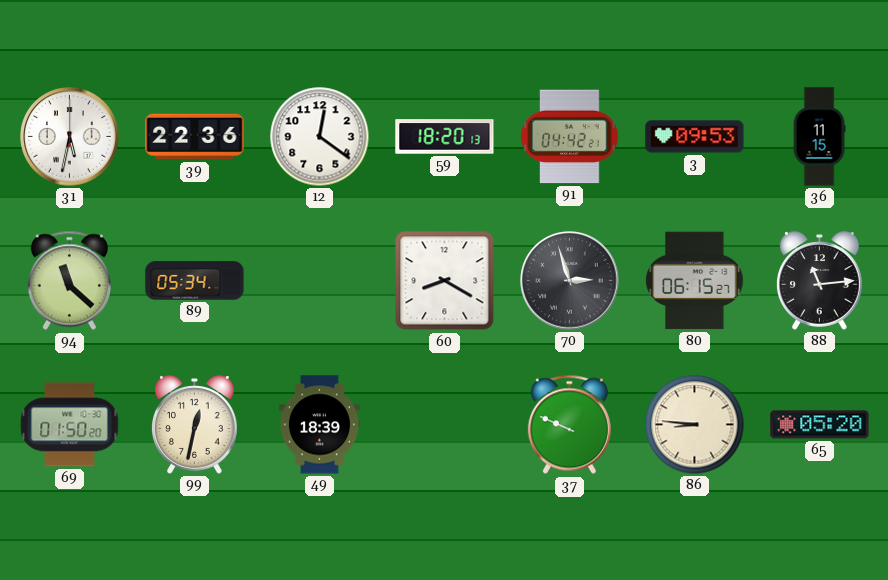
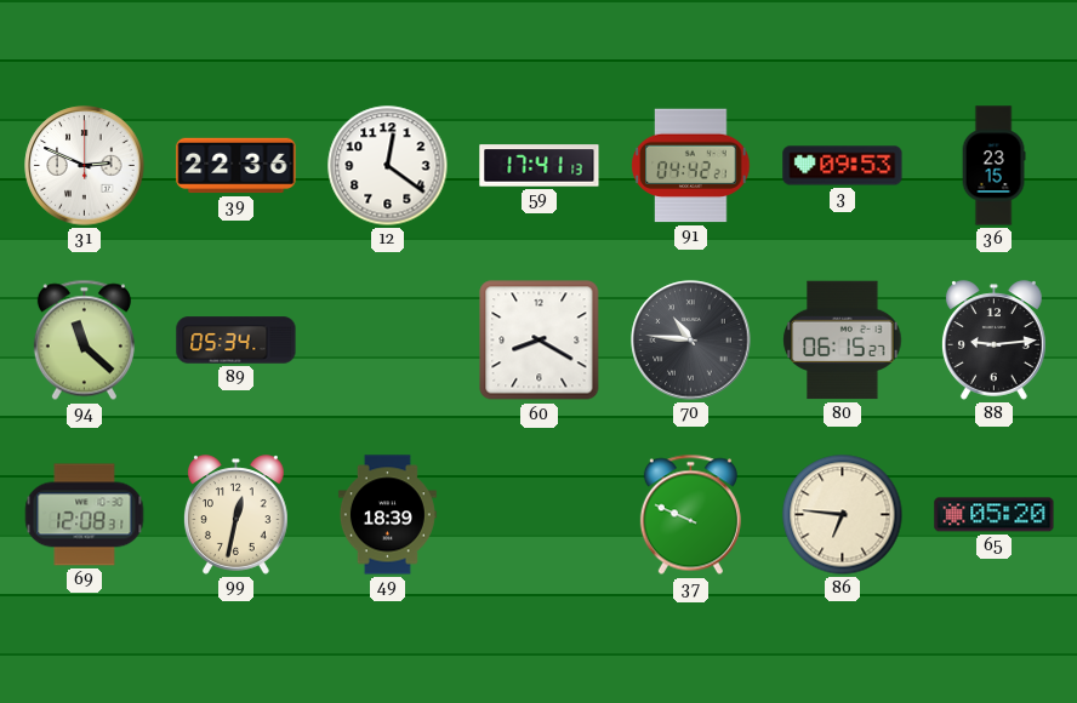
31: 5:32 -> 2:49 (85, 166)
59: 18:20 -> 17:41 (540, 166)
36: 11:15 -> 23:15 (993, 166)
70: 2:57 -> 10:46 (691, 341)
88: 11:14 -> 9:14 (995, 341)
69: 01:50 -> 12:08 (85, 515)
86: 8:46 -> 6:46 (843, 515)
